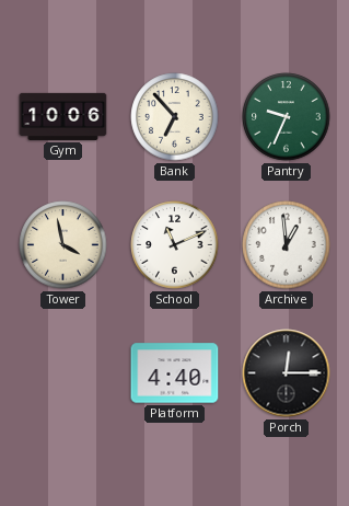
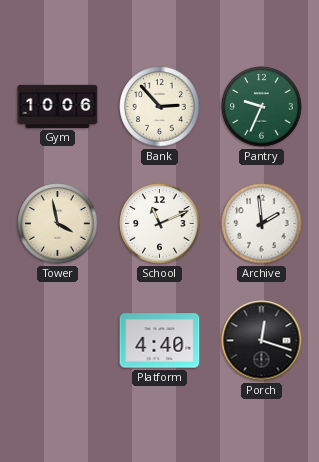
Bank: 6:53 -> 2:53 (160, 107)
Archive: 12:59 -> 1:59 (262, 224)
Porch: 12:15 -> 12:18 (262, 341)
